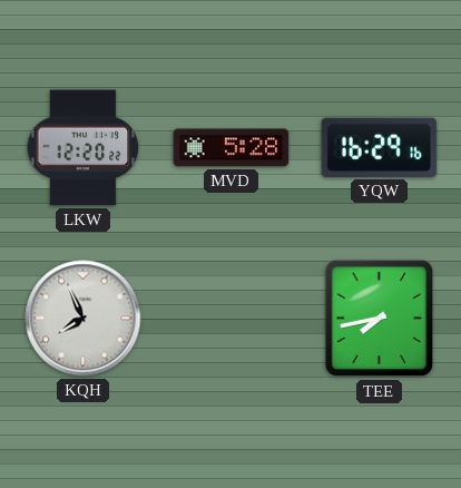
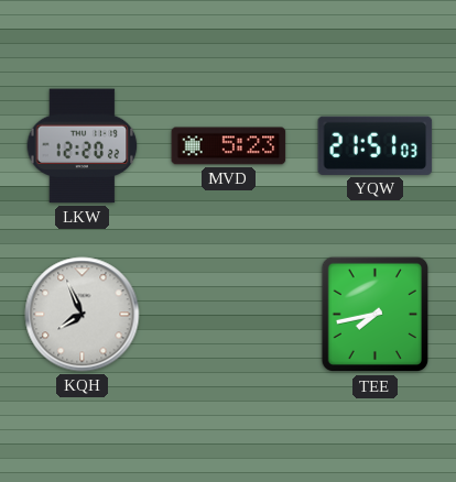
MVD: 5:28 -> 5:23 (229, 146)
YQW: 16:29 -> 21:51 (376, 145)
